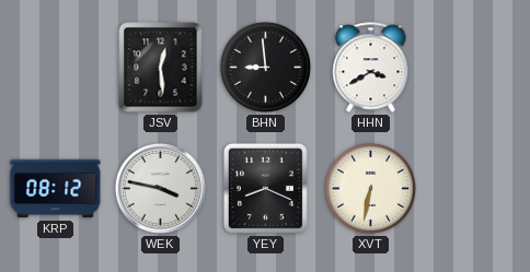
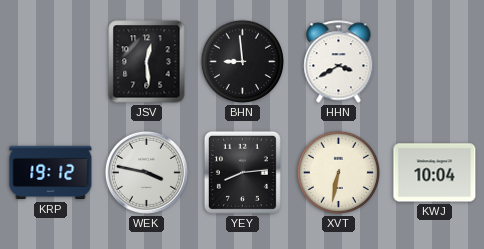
KRP: 08:12 -> 19:12 (51, 173)
YEY: 8:19 -> 8:14 (242, 172)
KWJ: none -> 10:04 (435, 173)
